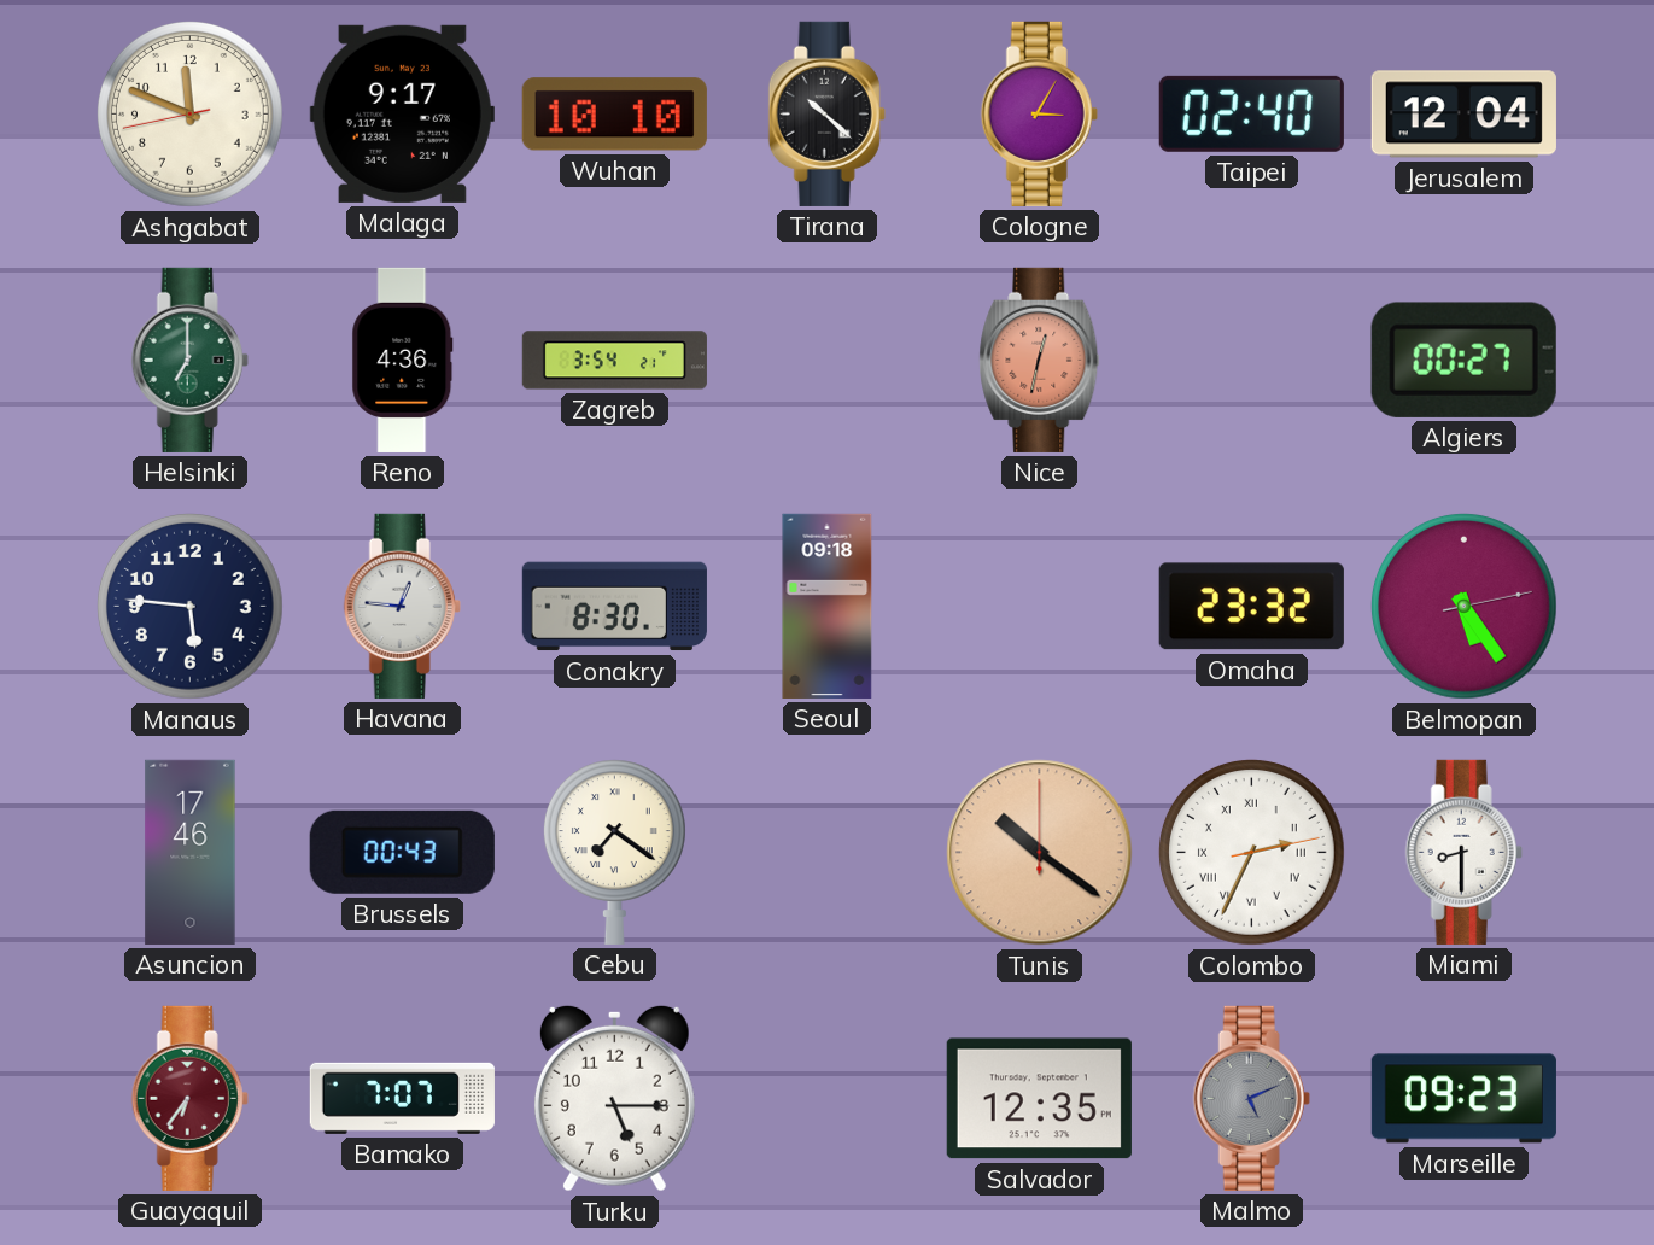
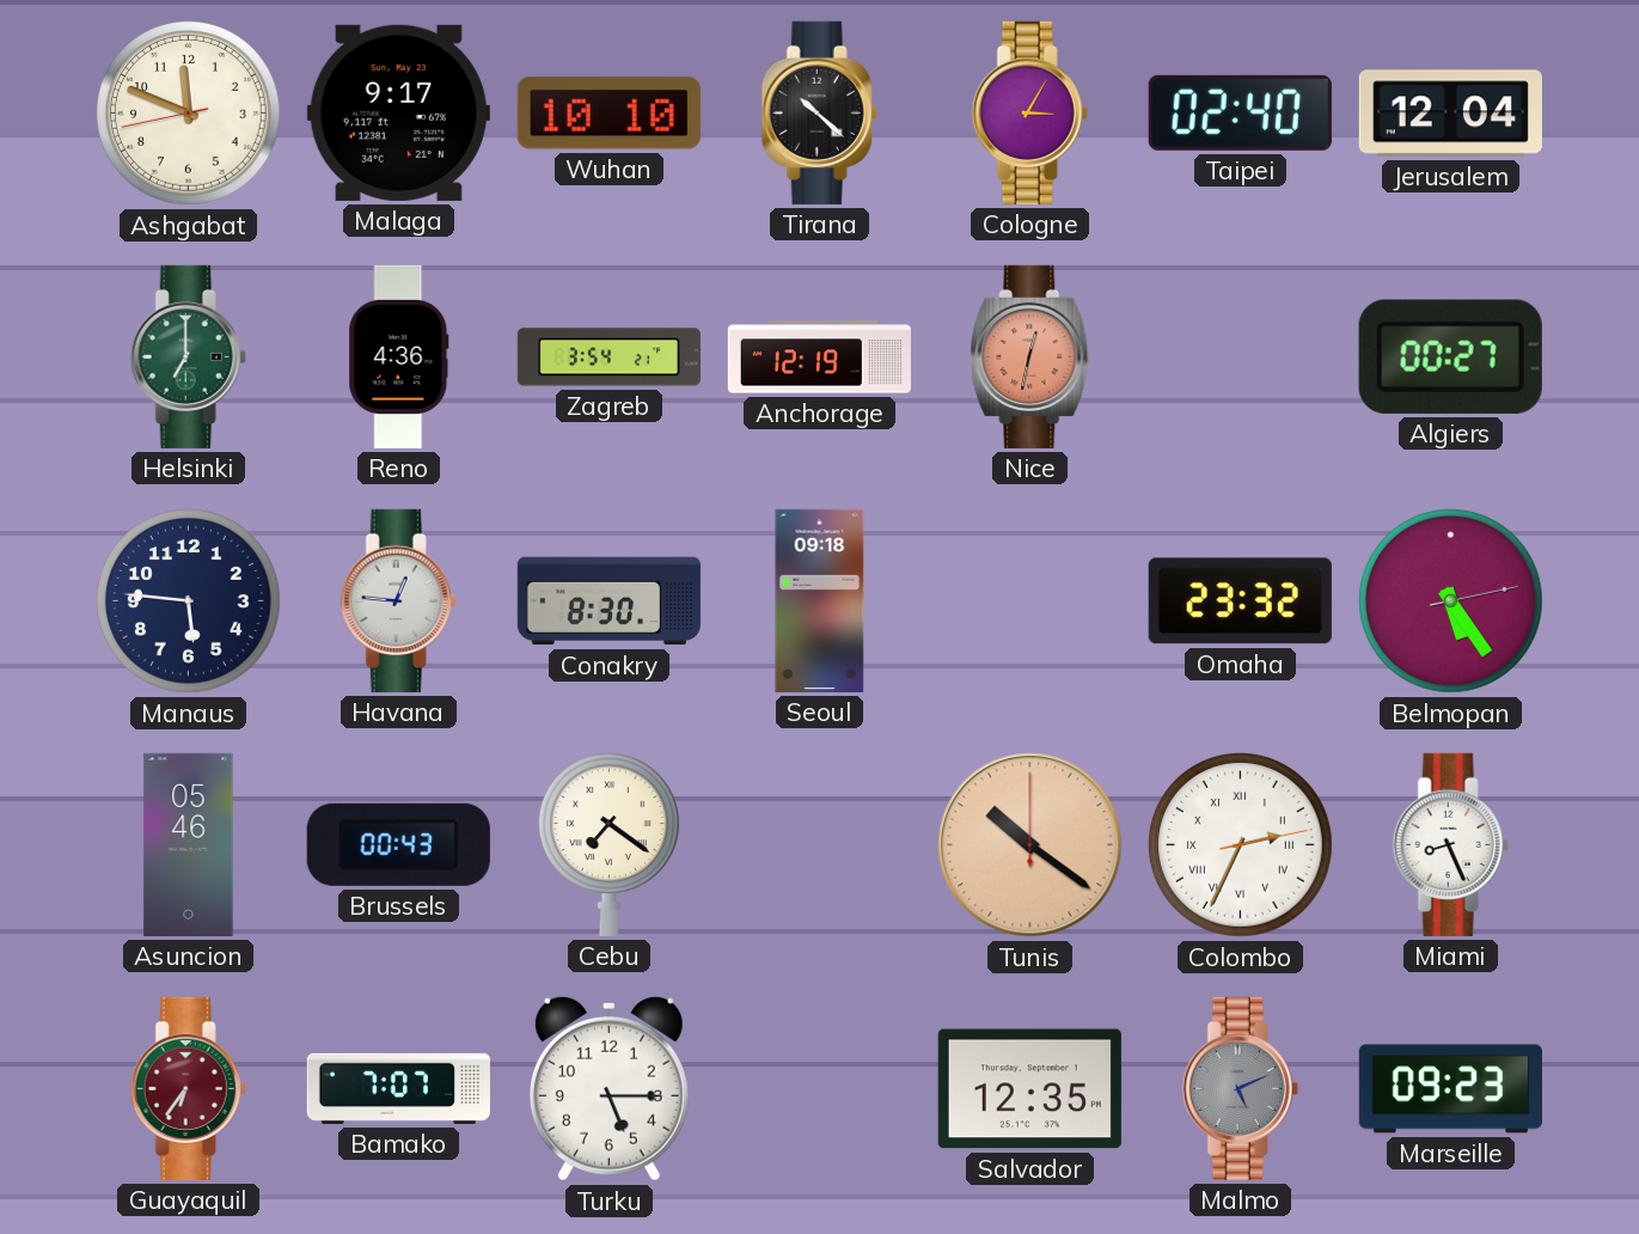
Anchorage: none -> 12:19 (819, 358)
Asuncion: 17:46 -> 05:46 (189, 844)
Miami: 8:30 -> 8:26 (1450, 844)
